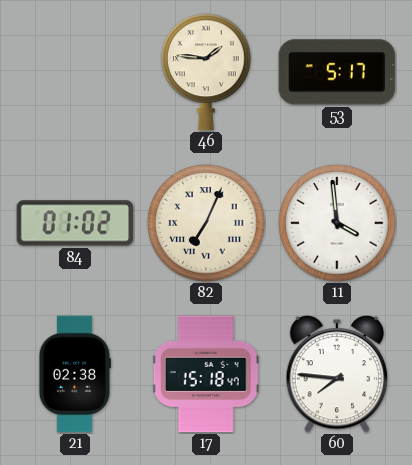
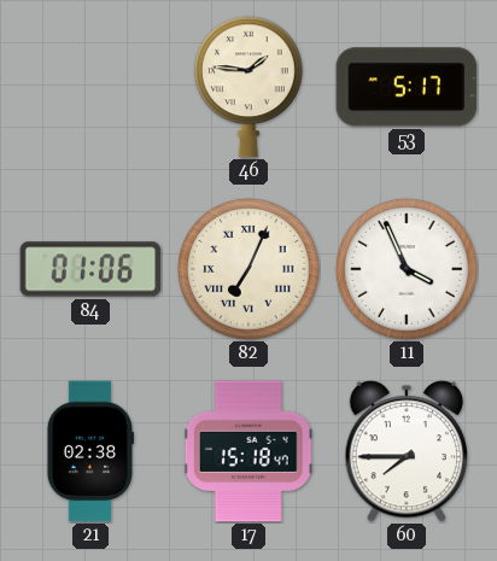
84: 01:02 -> 01:06 (90, 269)
11: 3:59 -> 3:56 (407, 269)
60: 7:46 -> 7:45 (405, 451)
